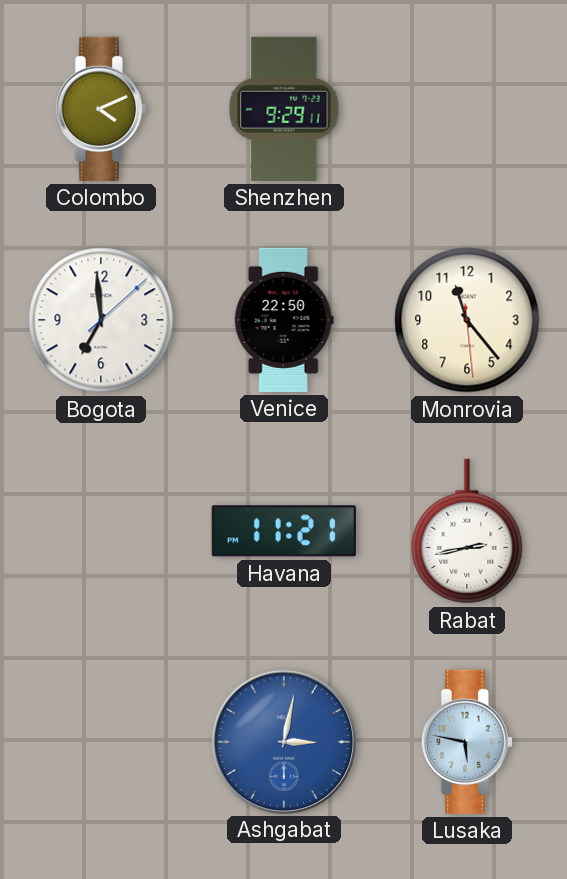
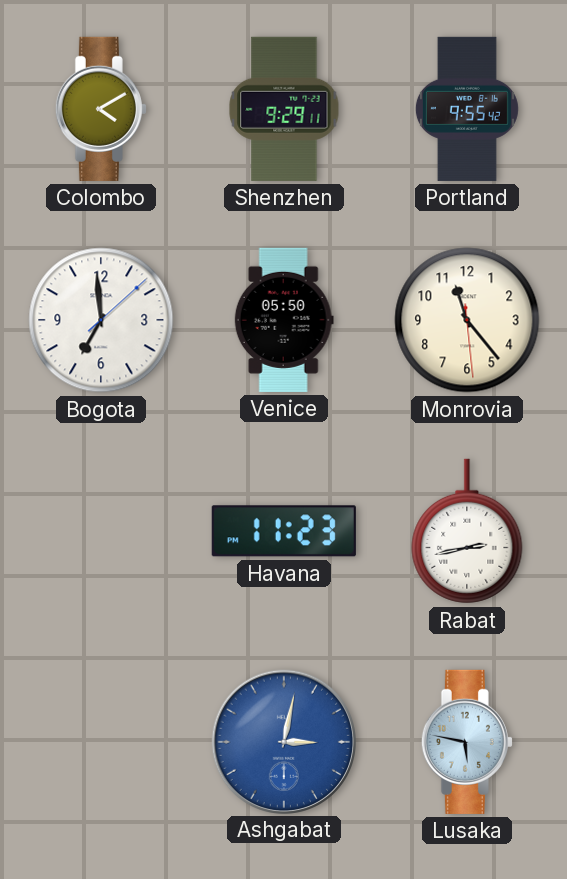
Colombo: 4:11 -> 4:10 (101, 109)
Portland: none -> 9:55 (467, 109)
Venice: 22:50 -> 05:50 (284, 320)
Havana: 11:21 -> 11:23 (284, 531)
